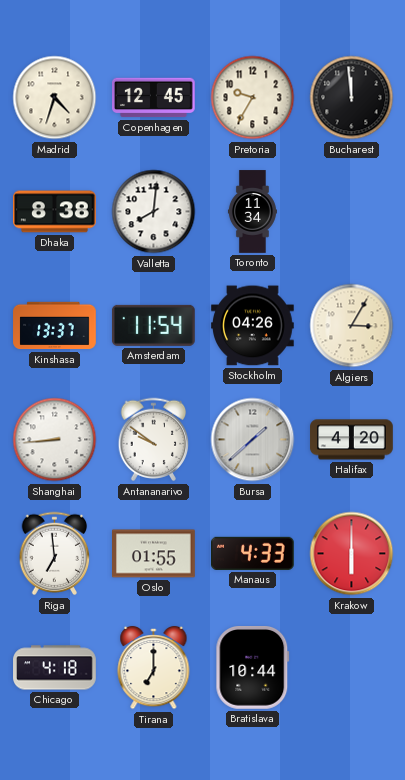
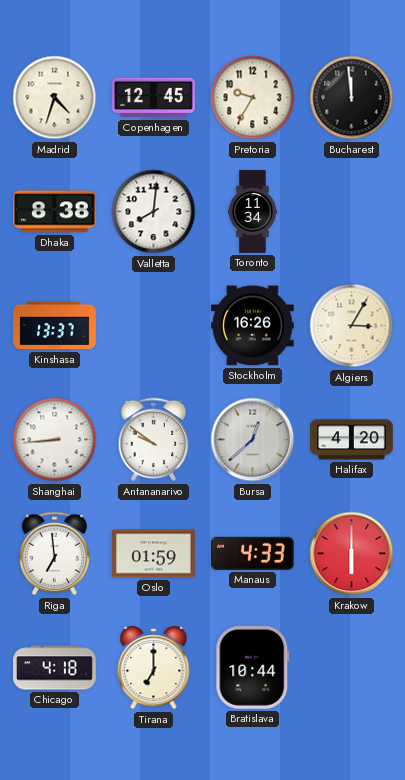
Amsterdam: 11:54 -> none (153, 325)
Stockholm: 04:26 -> 16:26 (253, 326)
Bursa: 1:38 -> 12:38 (253, 440)
Oslo: 01:55 -> 01:59 (154, 554)
